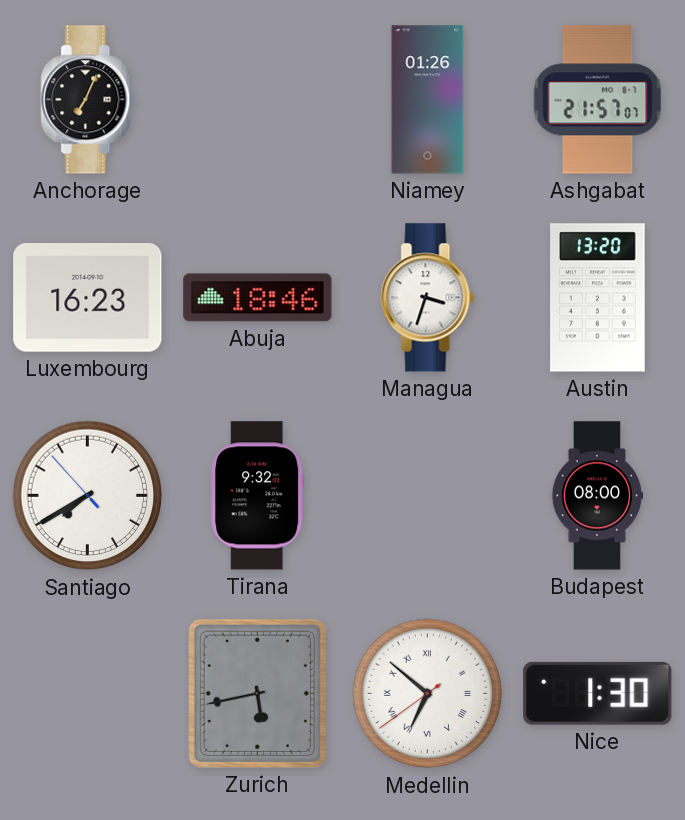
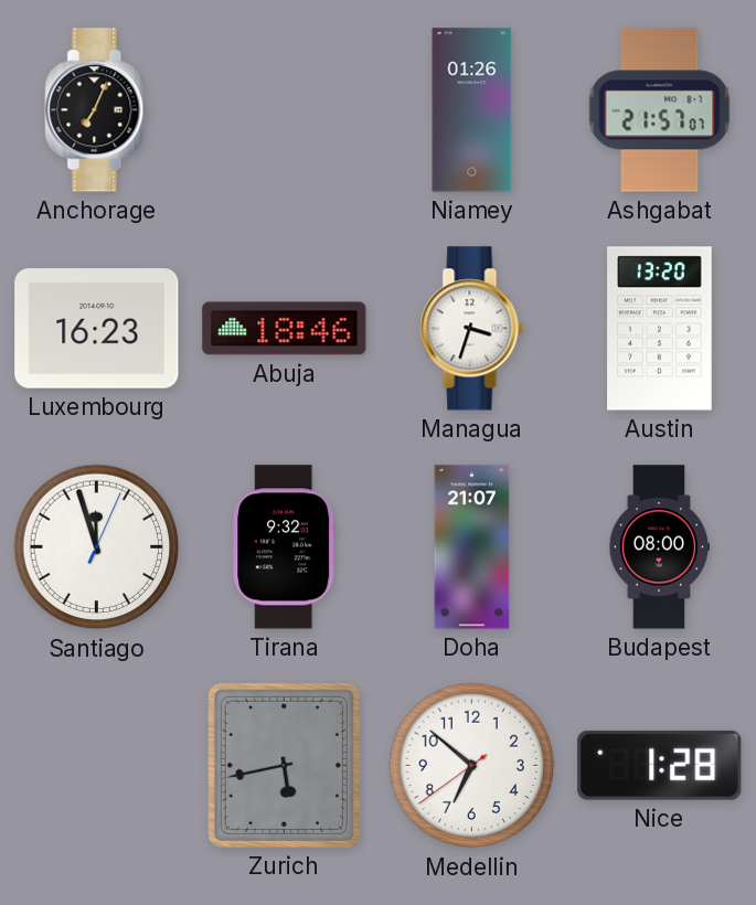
Santiago: 7:39 -> 11:57 (97, 547)
Doha: none -> 21:07 (472, 547)
Medellin numerals: Roman -> Arabic (472, 766)
Nice: 1:30 -> 1:28 (660, 765)
